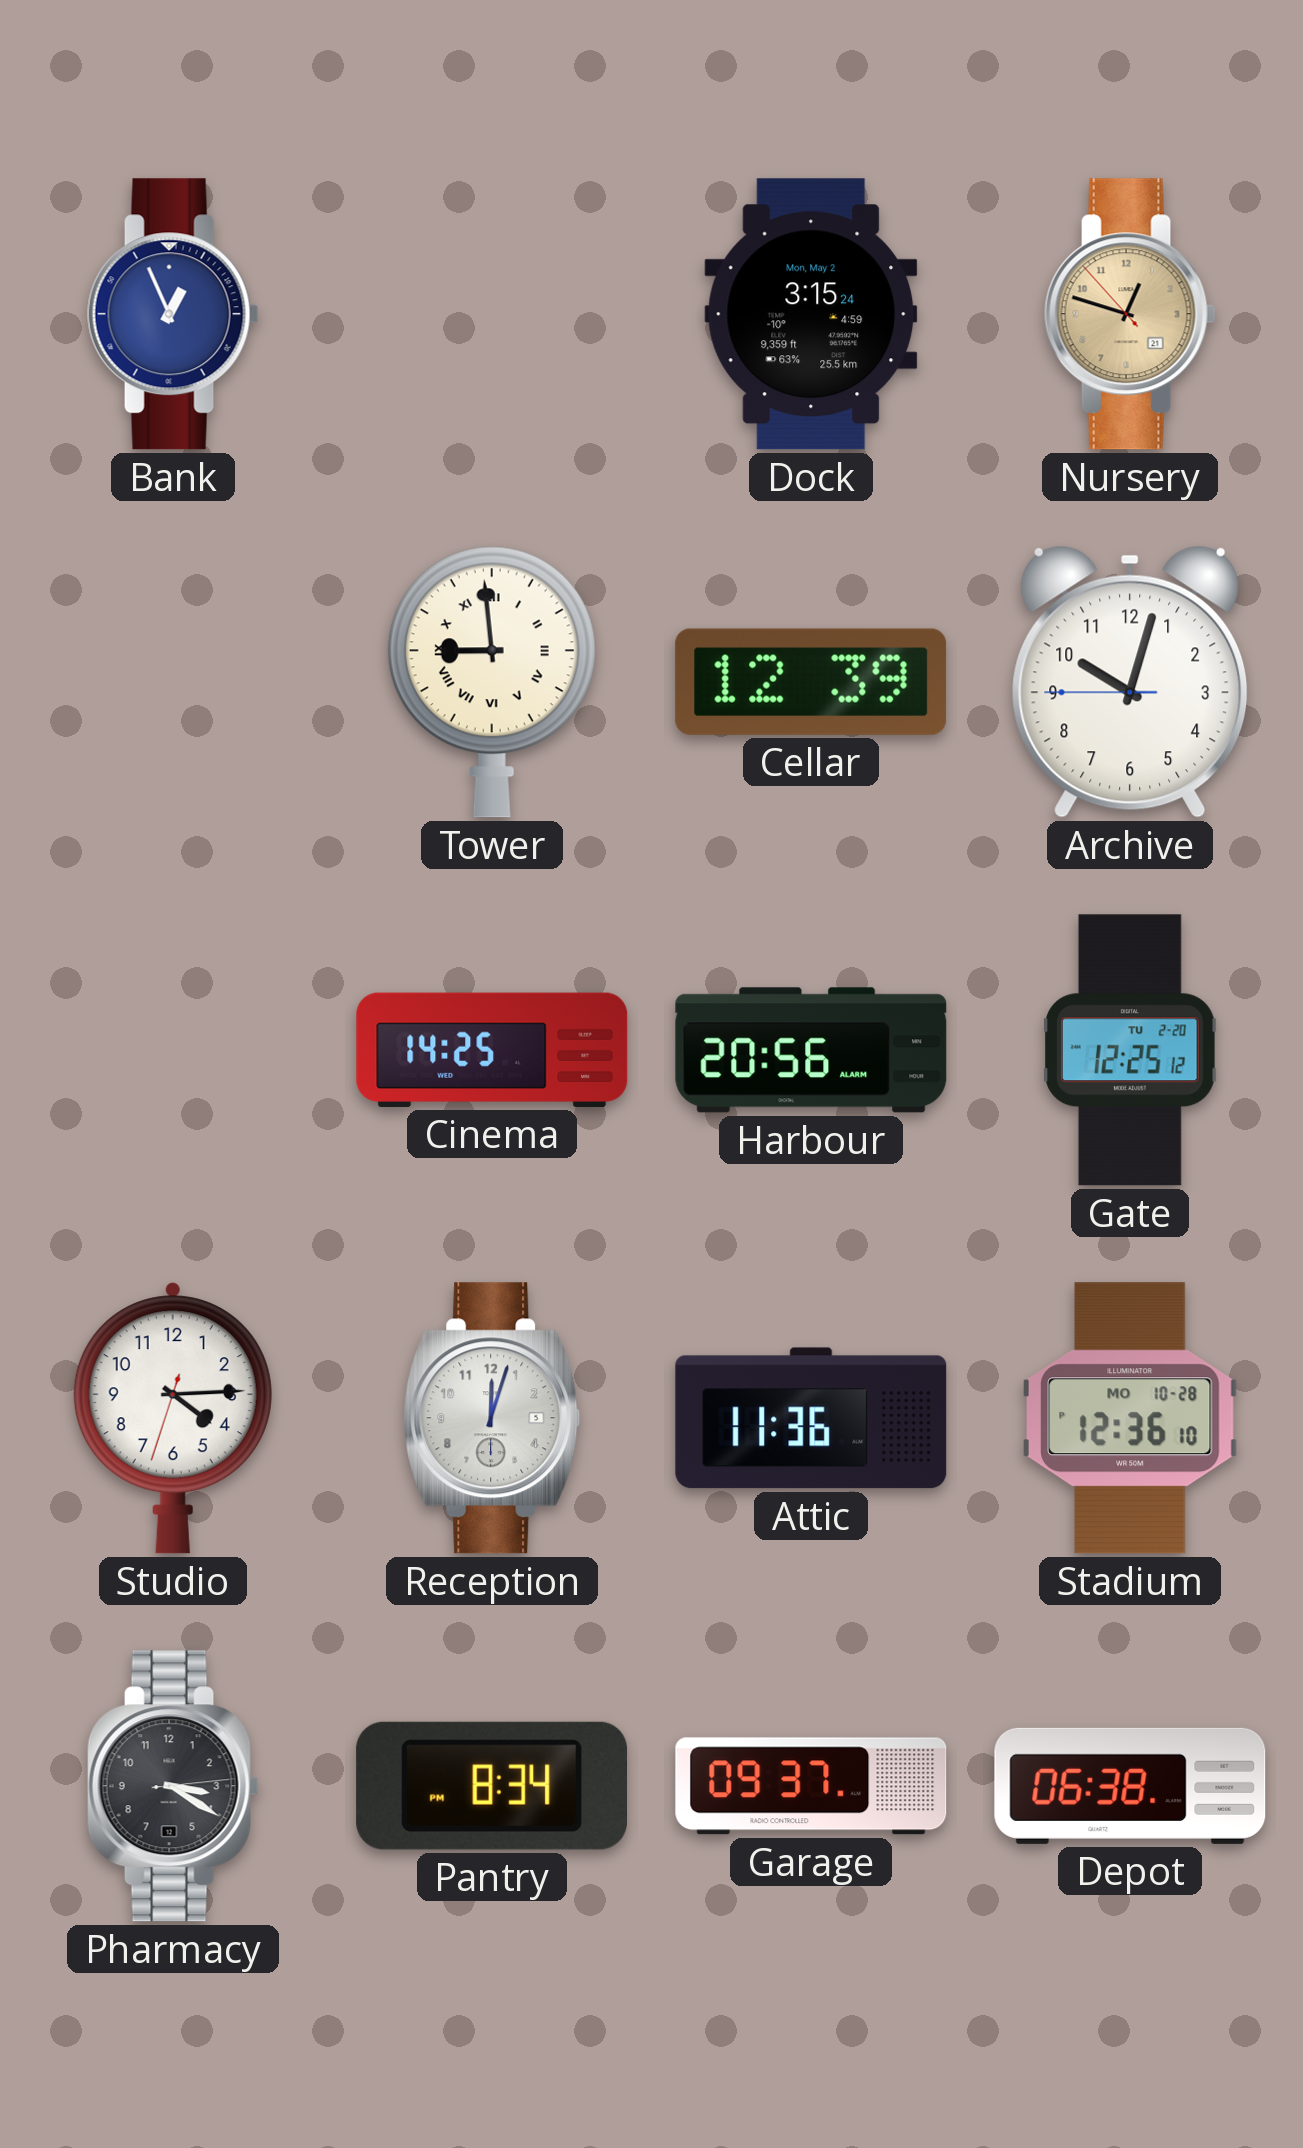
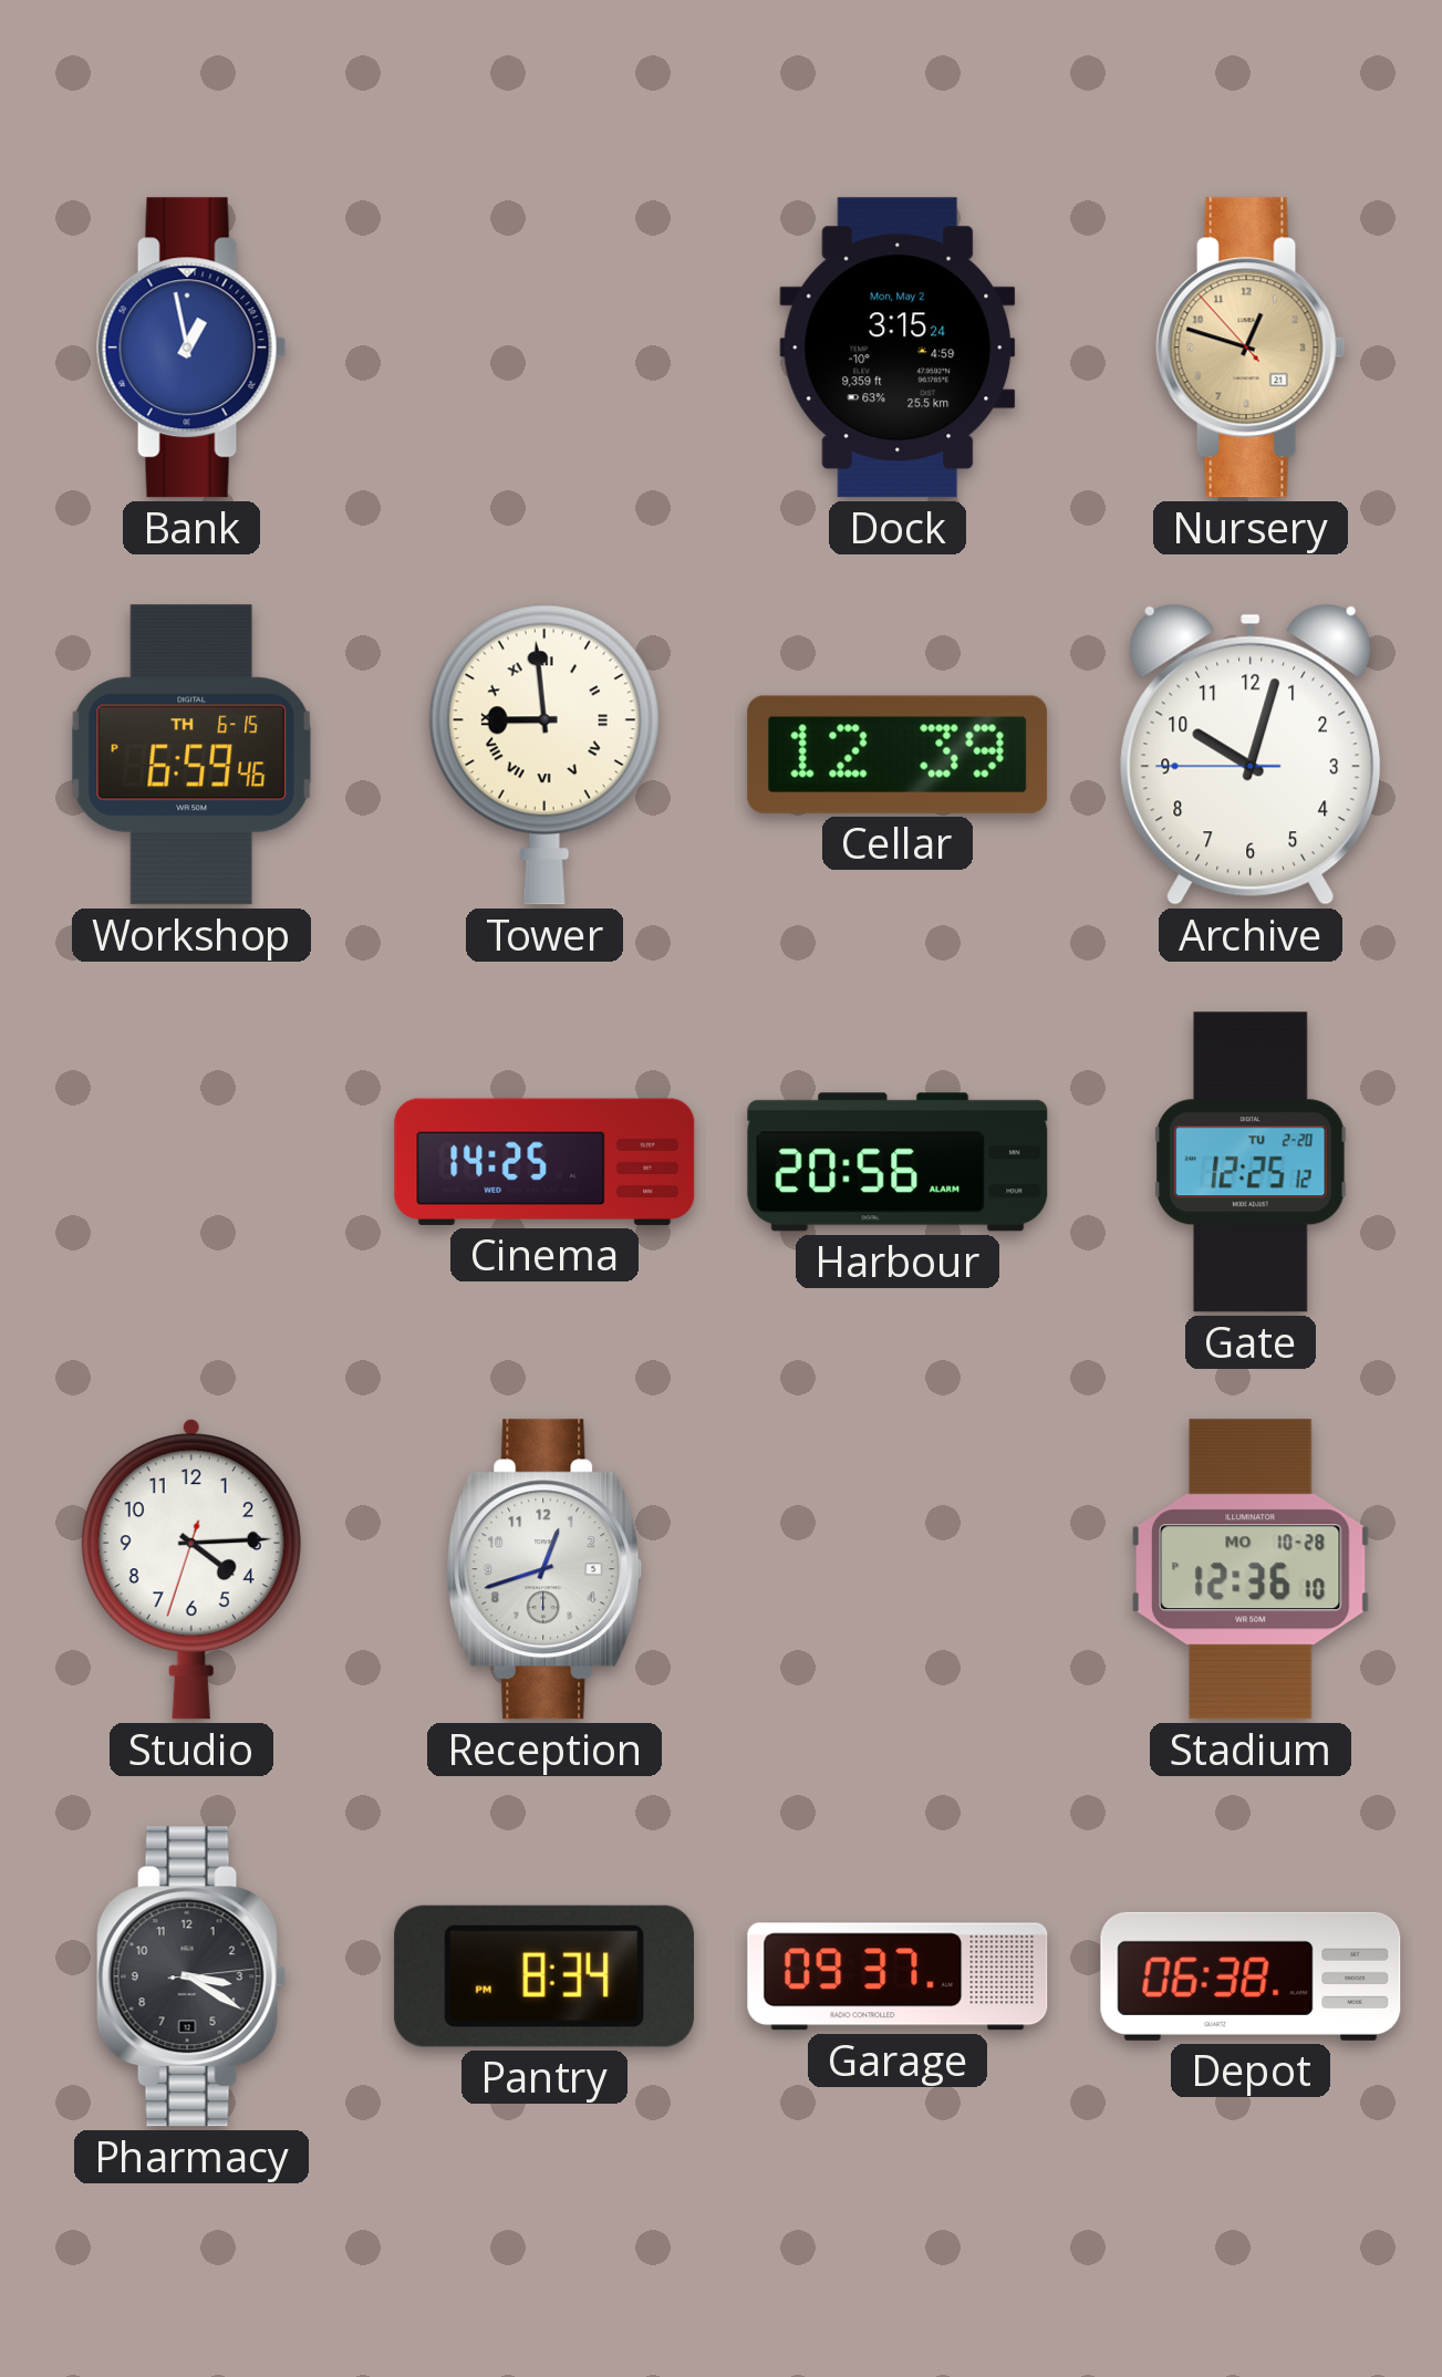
Bank: 12:56 -> 12:58 (191, 347)
Workshop: none -> 6:59 (190, 755)
Reception: 12:03 -> 12:42 (544, 1569)
Attic: 11:36 -> none (811, 1418)
